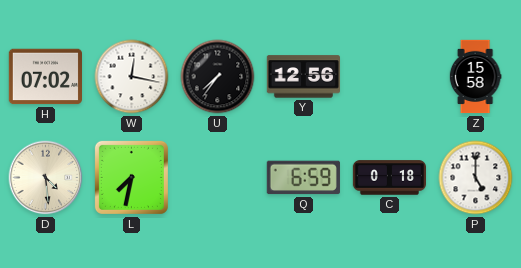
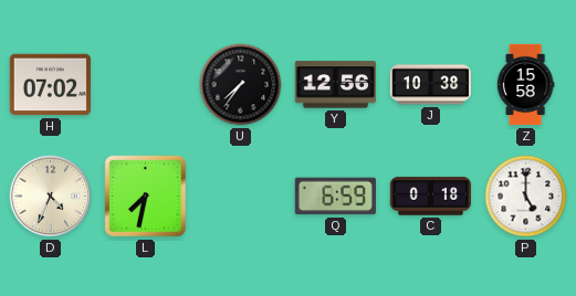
W: 12:17 -> none (132, 77)
J: none -> 10:38 (431, 85)
D: 4:29 -> 4:34 (51, 197)
